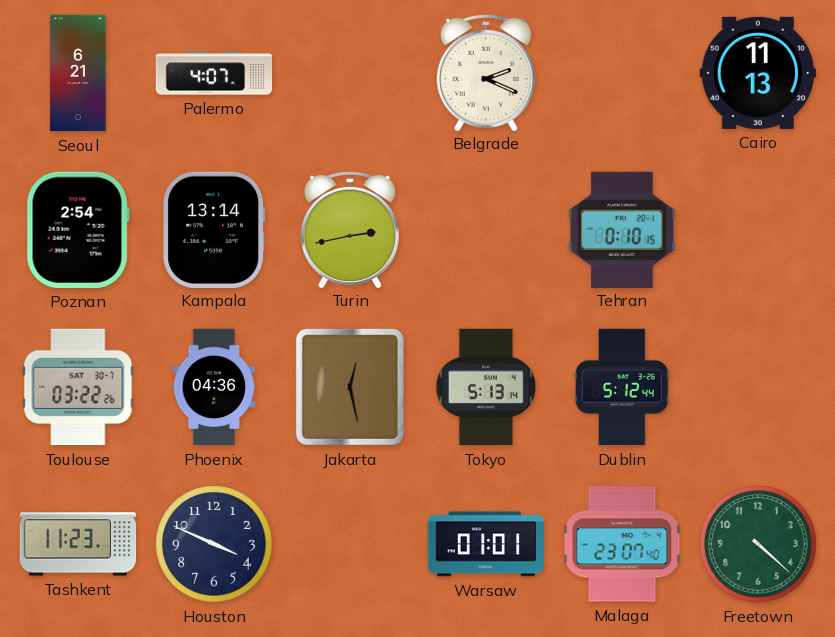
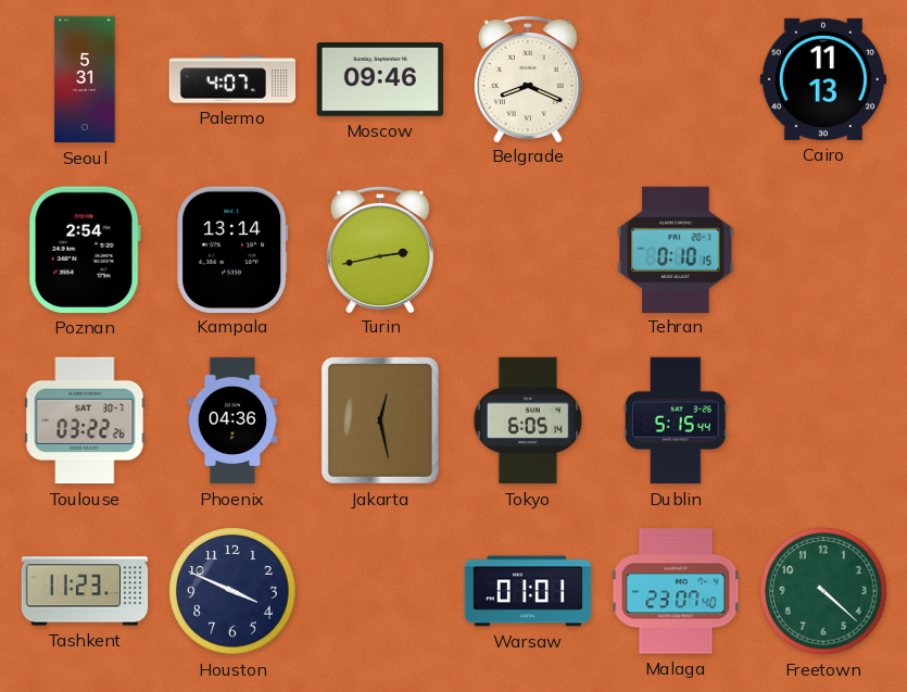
Seoul: 6:21 -> 5:31 (85, 79)
Moscow: none -> 09:46 (379, 80)
Belgrade: 2:19 -> 8:19 (528, 78)
Tokyo: 5:13 -> 6:05 (528, 420)
Dublin: 5:12 -> 5:15 (676, 420)
